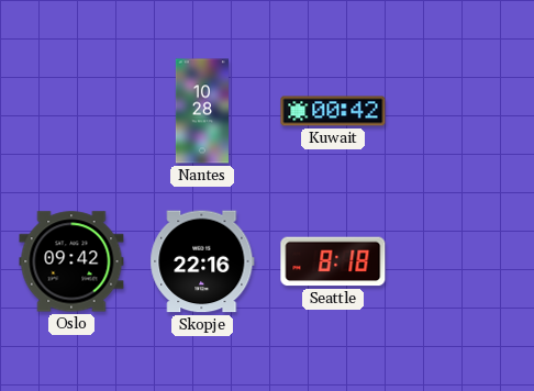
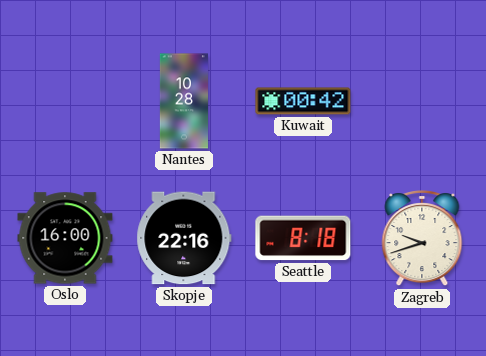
Oslo: 09:42 -> 16:00 (65, 238)
Zagreb: none -> 9:42 (422, 239)
